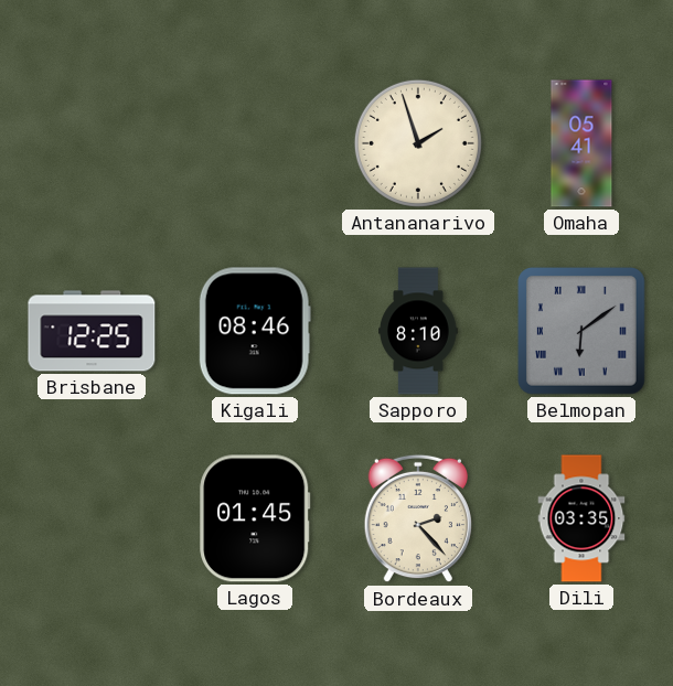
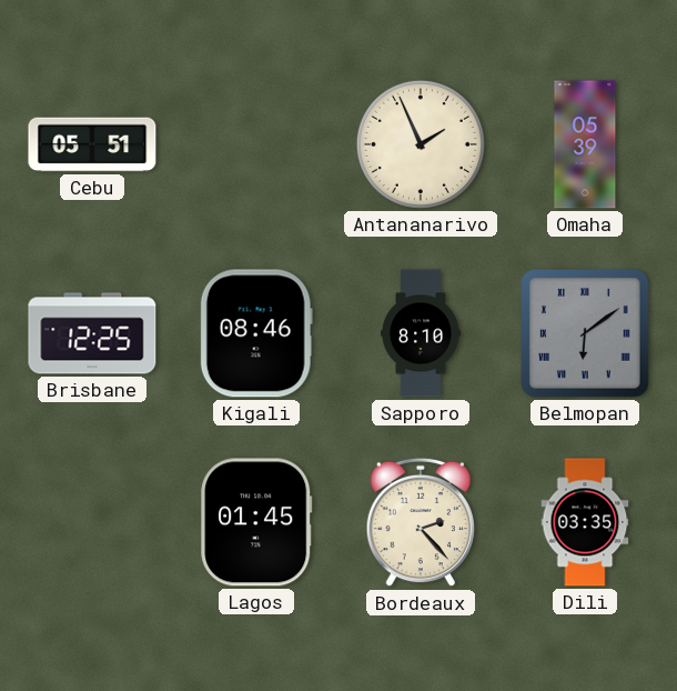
Cebu: none -> 05:51 (92, 144)
Antananarivo: 1:57 -> 1:56 (421, 144)
Omaha: 05:41 -> 05:39 (585, 144)
